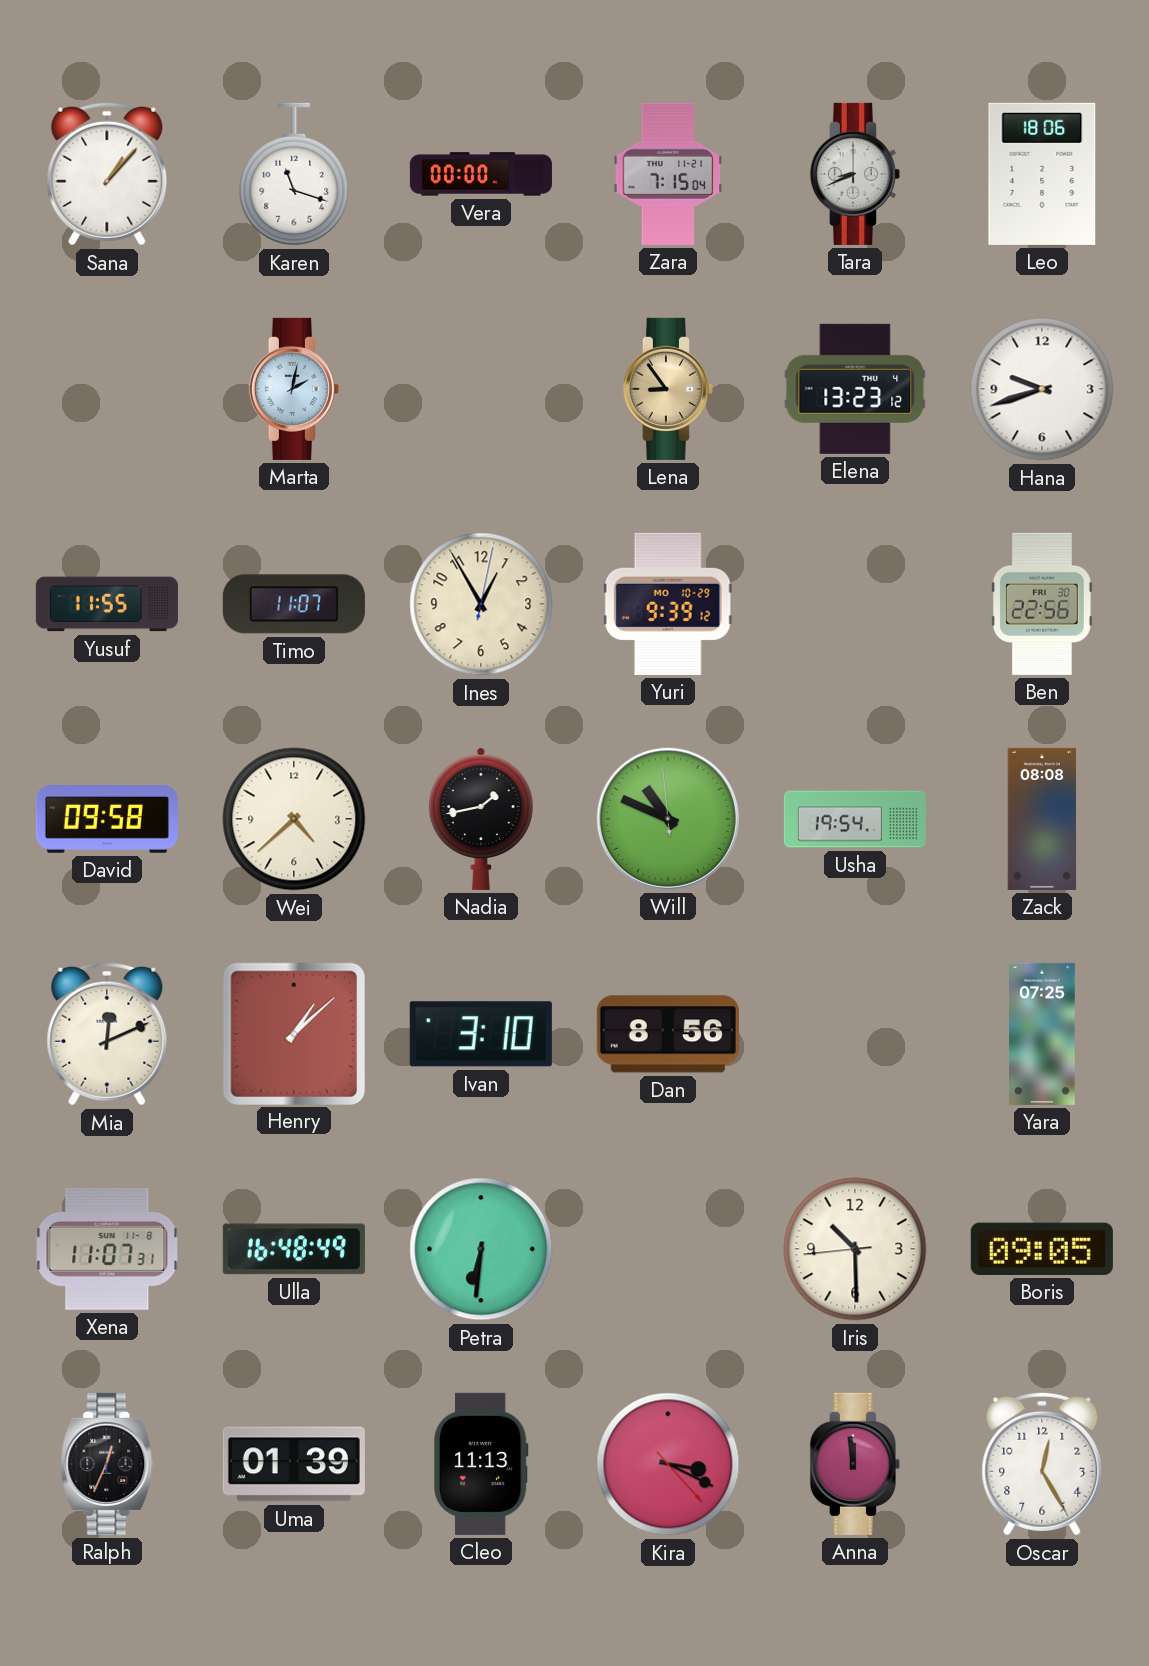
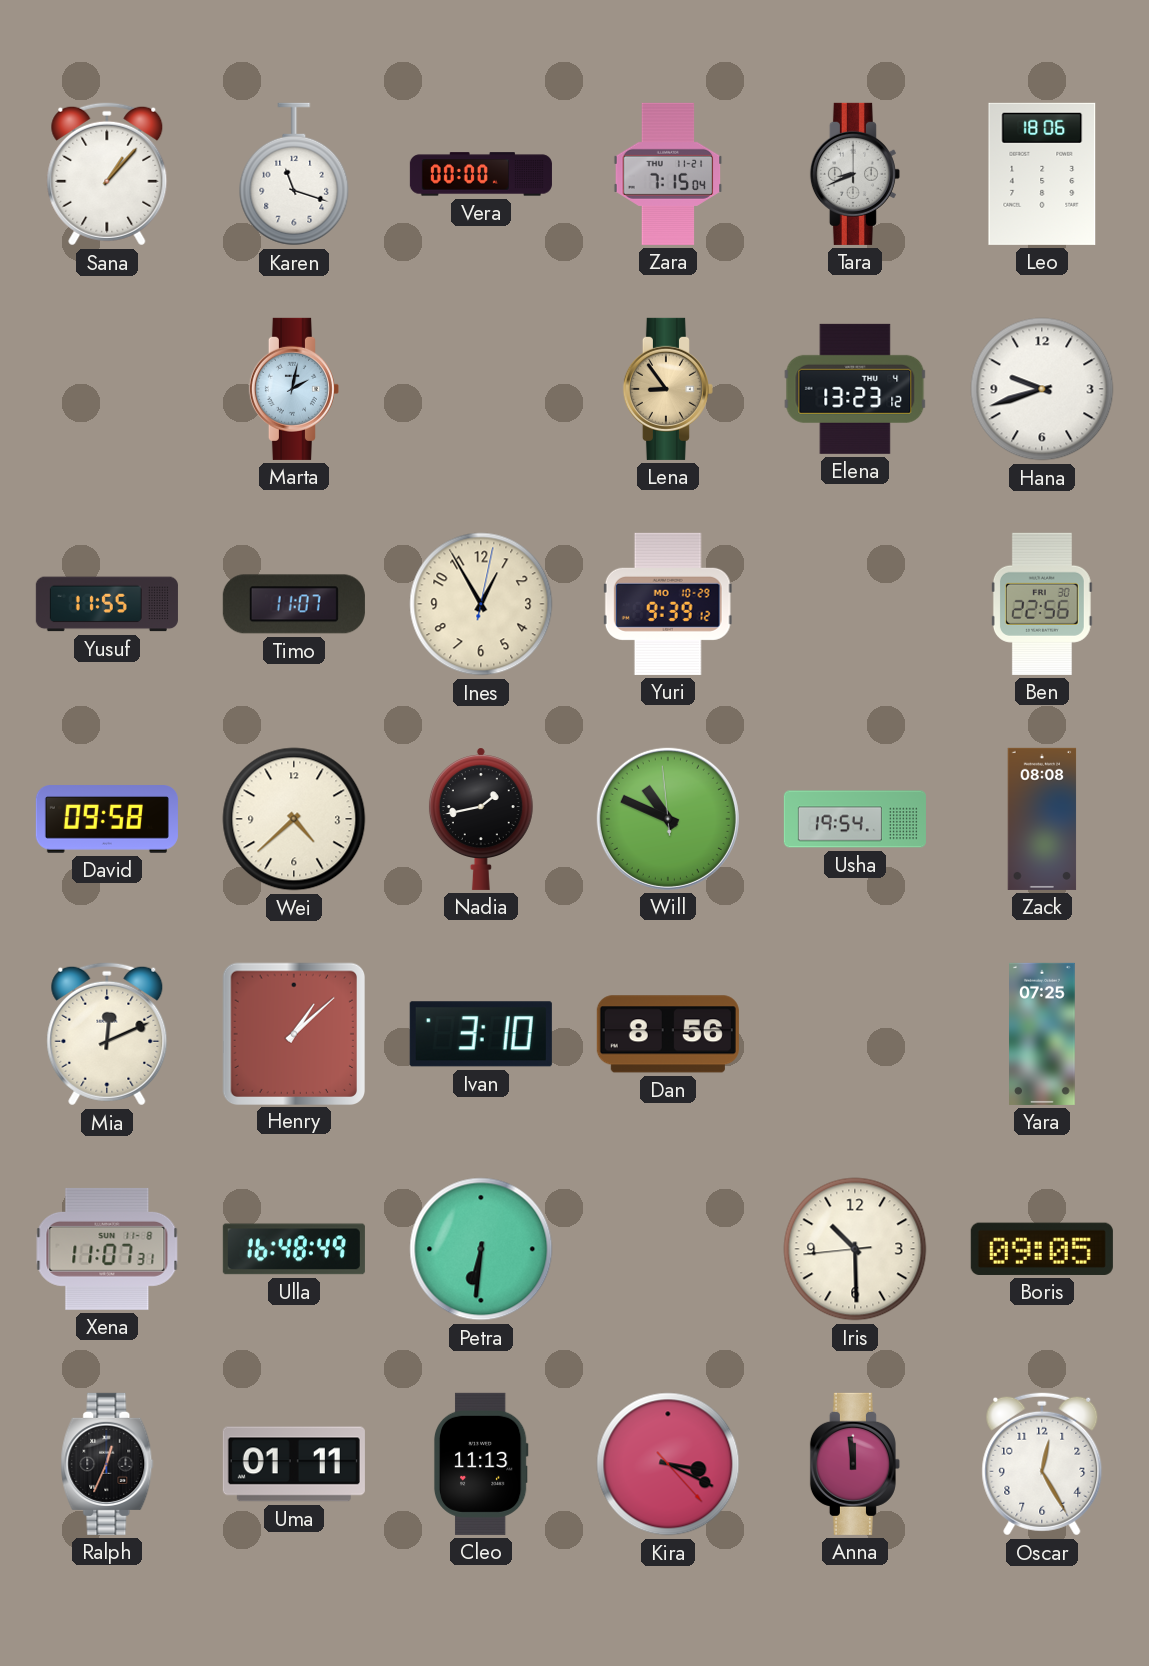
Uma: 01:39 -> 01:11 (294, 1464)
